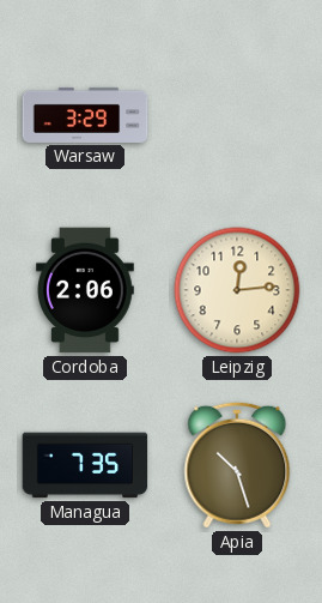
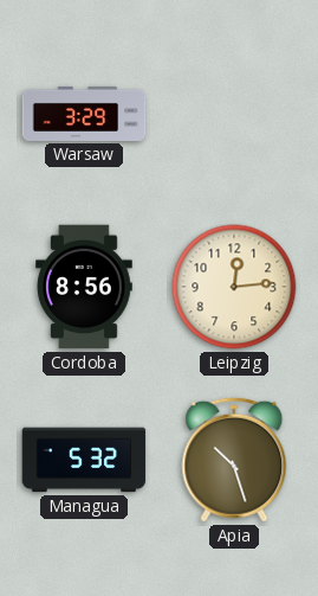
Cordoba: 2:06 -> 8:56 (85, 287)
Managua: 7:35 -> 5:32 (84, 460)
